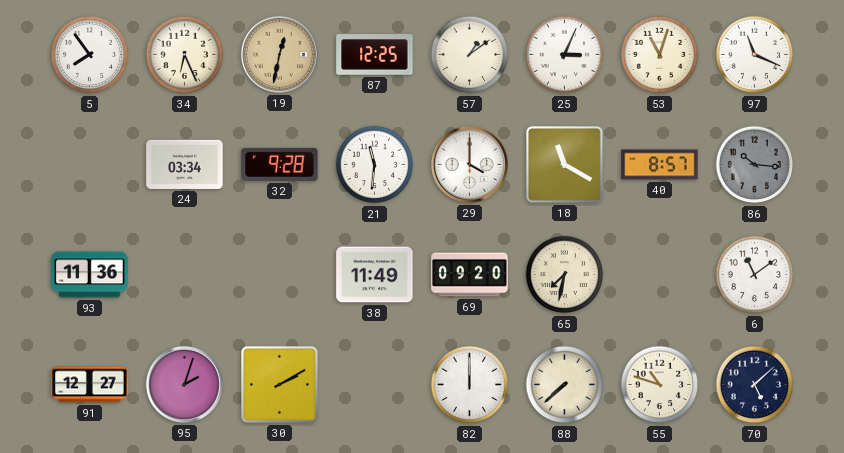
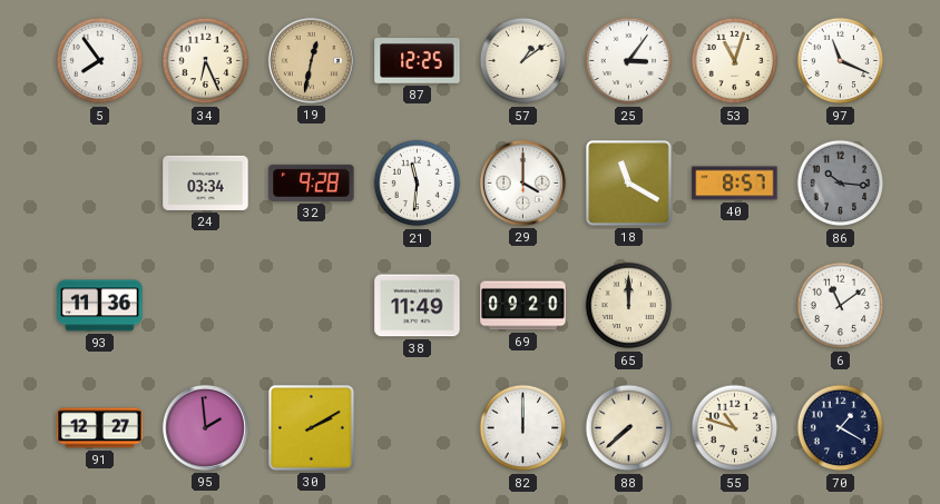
25: 3:04 -> 3:06 (629, 61)
65: 7:32 -> 12:00 (629, 306)
95: 2:03 -> 1:59 (205, 427)
70: 5:08 -> 1:20 (841, 428)
